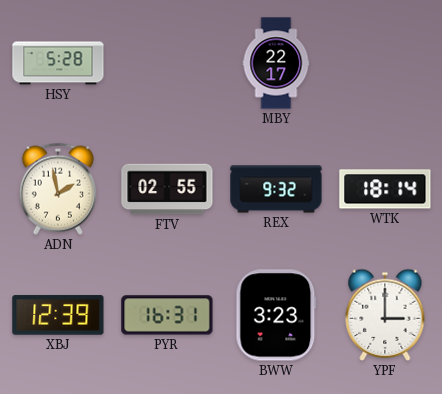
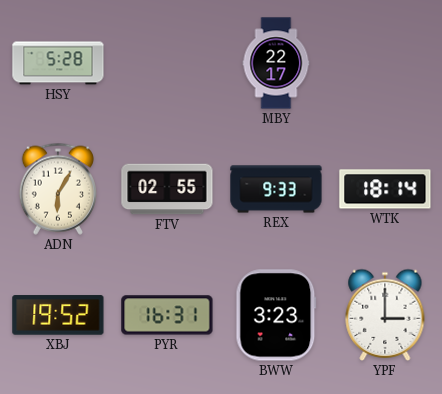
ADN: 1:58 -> 6:05 (58, 189)
REX: 9:32 -> 9:33 (276, 189)
XBJ: 12:39 -> 19:52 (58, 315)
